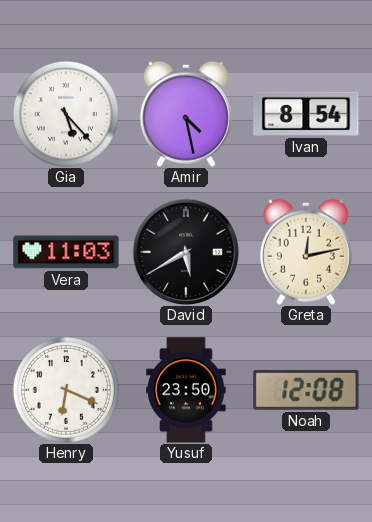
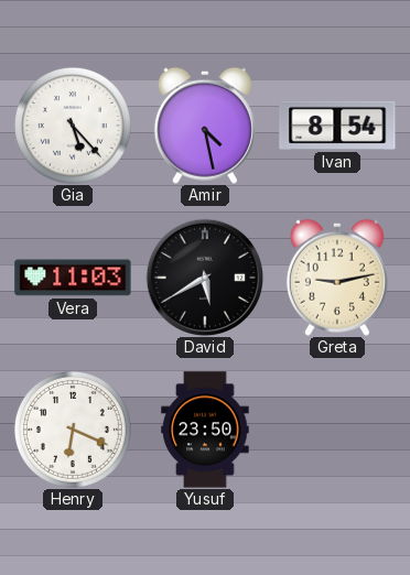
Greta: 12:13 -> 9:13 (337, 278)
Noah: 12:08 -> none (306, 390)
